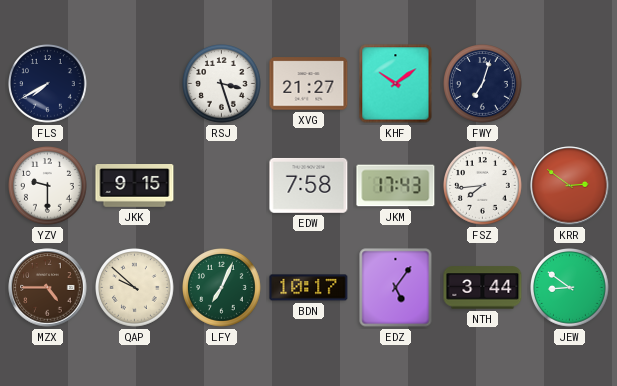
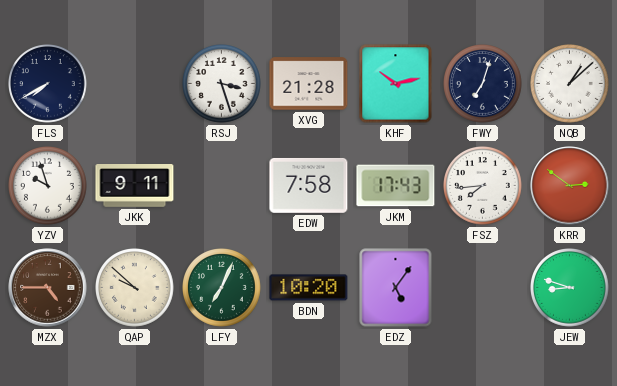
XVG: 21:27 -> 21:28 (309, 84)
KHF: 10:09 -> 10:13 (396, 84)
NQB: none -> 1:08 (570, 84)
YZV: 9:30 -> 9:57 (48, 186)
JKK: 9:15 -> 9:11 (135, 186)
BDN: 10:17 -> 10:20 (309, 288)
NTH: 3:44 -> none (483, 288)
JEW: 8:51 -> 8:48 (570, 288)
